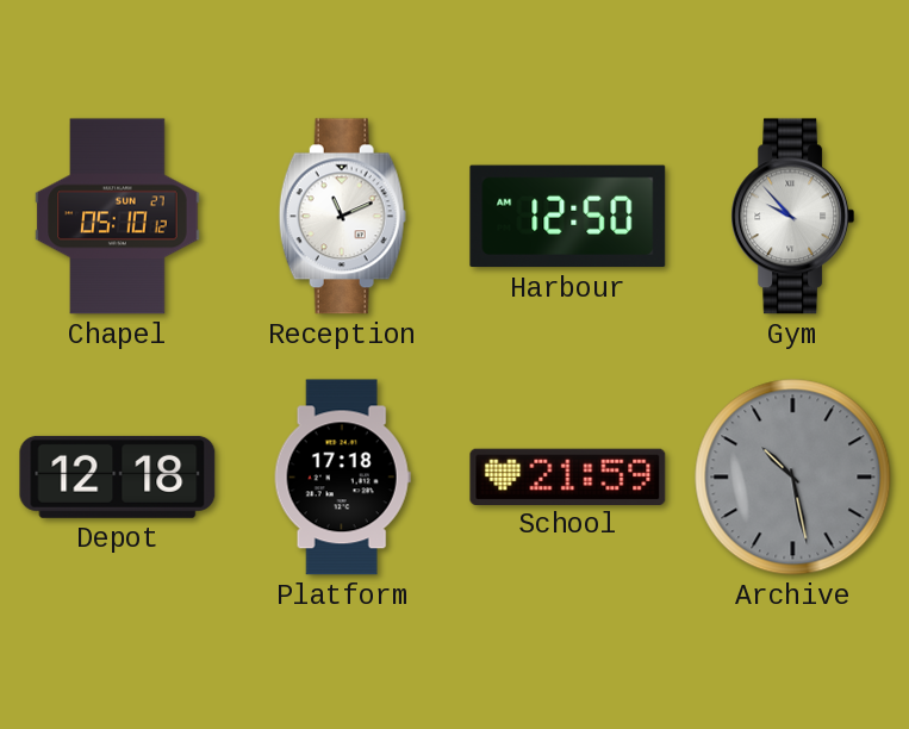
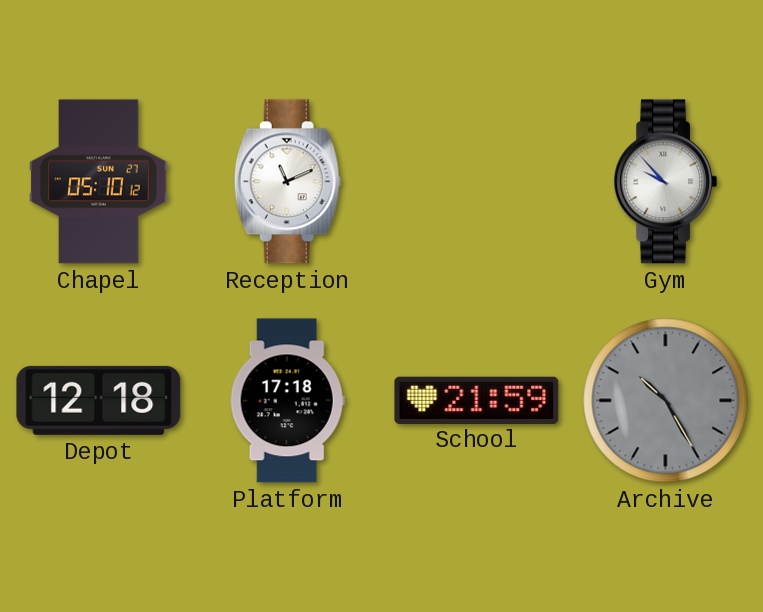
Harbour: 12:50 -> none (568, 217)
Archive: 10:28 -> 10:25 (666, 401)
